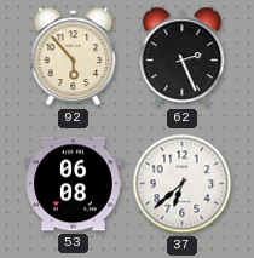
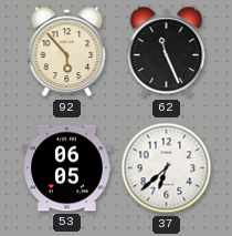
62: 2:26 -> 11:26 (167, 52)
53: 06:08 -> 06:05 (67, 168)
